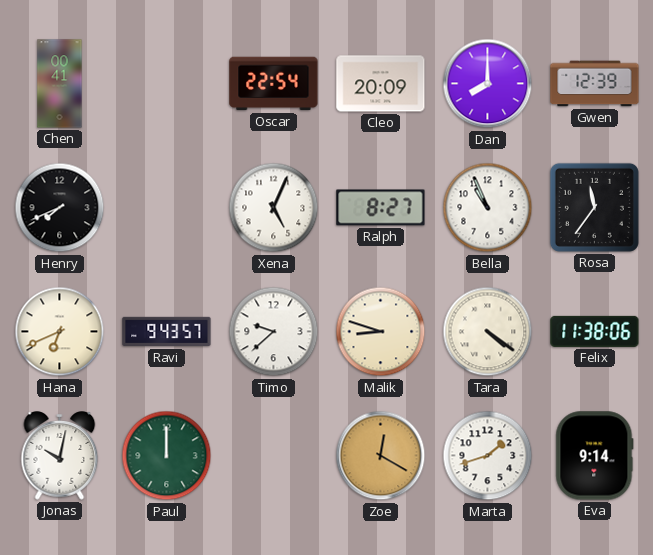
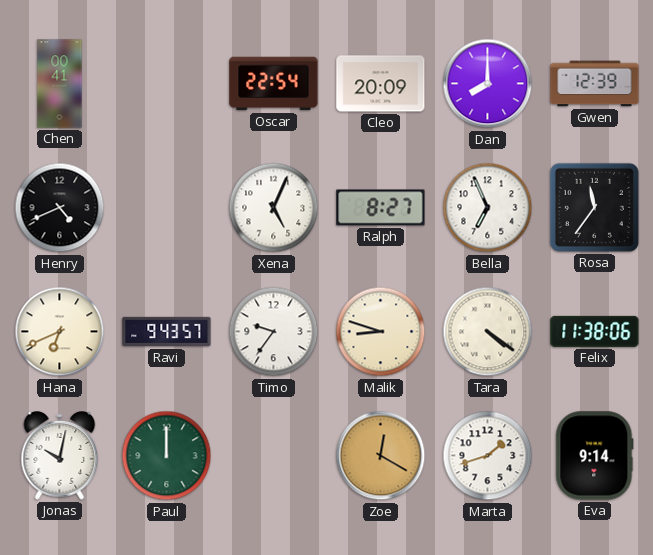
Henry: 7:41 -> 4:41 (60, 208)
Bella: 10:56 -> 6:56 (488, 208)
Timo: 9:38 -> 9:36 (274, 332)
